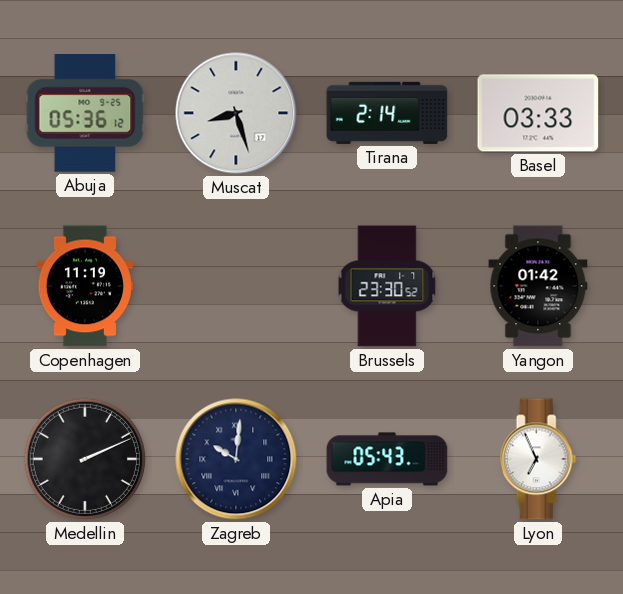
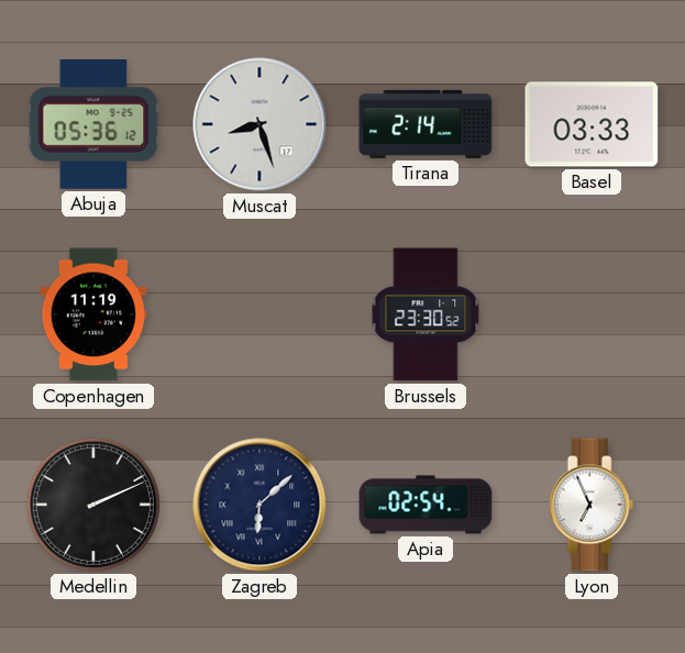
Yangon: 01:42 -> none (538, 286)
Zagreb: 10:01 -> 6:08 (259, 505)
Apia: 05:43 -> 02:54 (426, 505)
